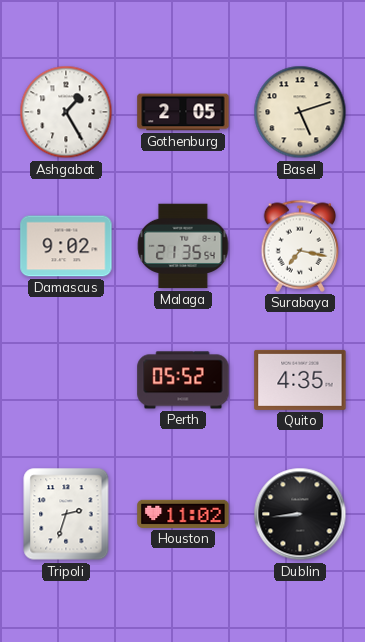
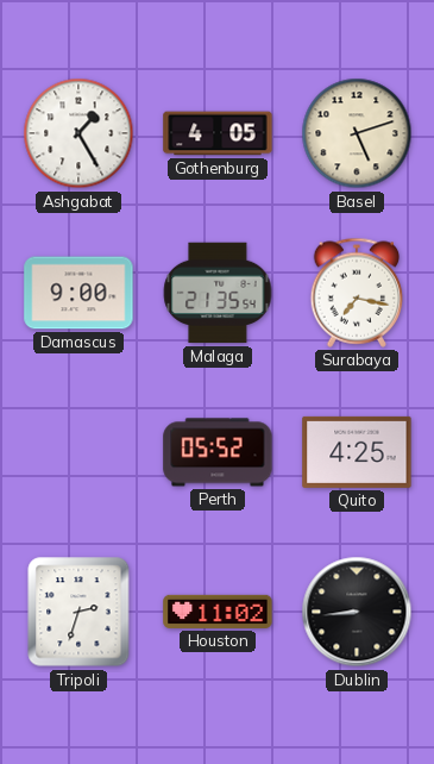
Gothenburg: 2:05 -> 4:05 (218, 133)
Damascus: 9:02 -> 9:00 (78, 293)
Quito: 4:35 -> 4:25 (357, 452)
